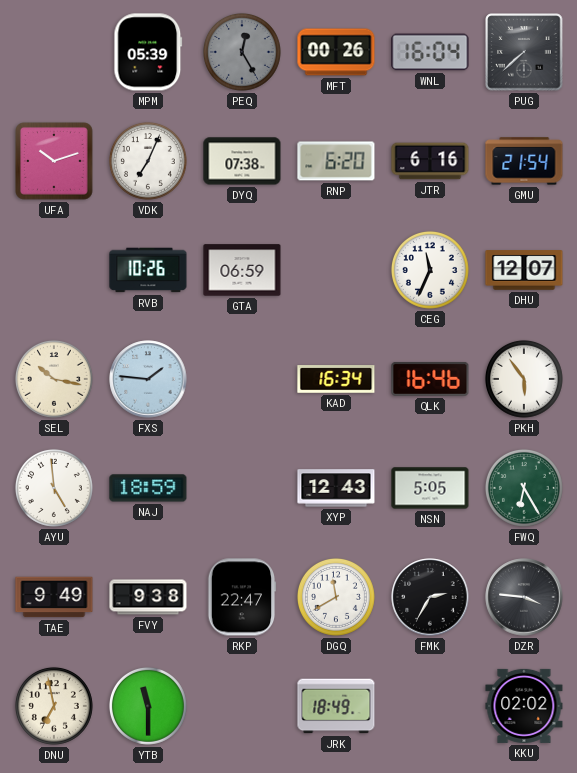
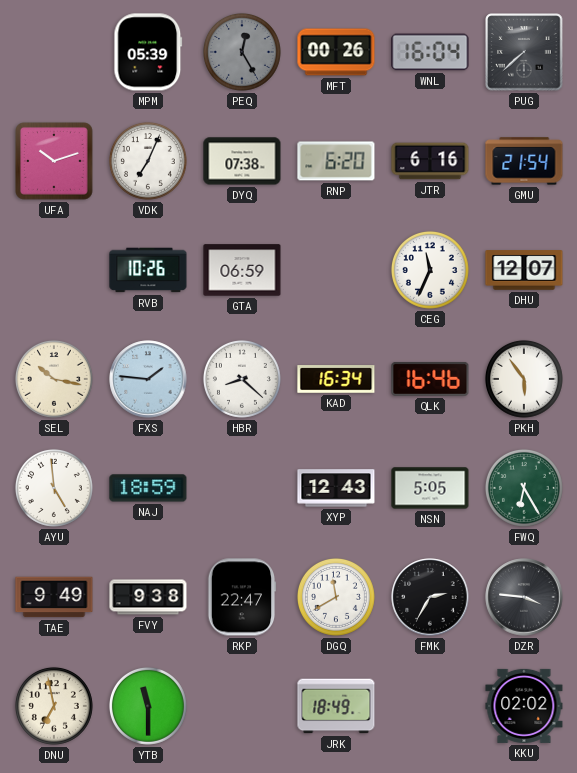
HBR: none -> 8:22 (242, 379)
